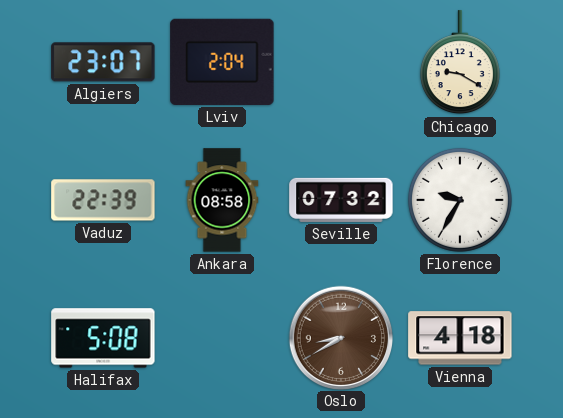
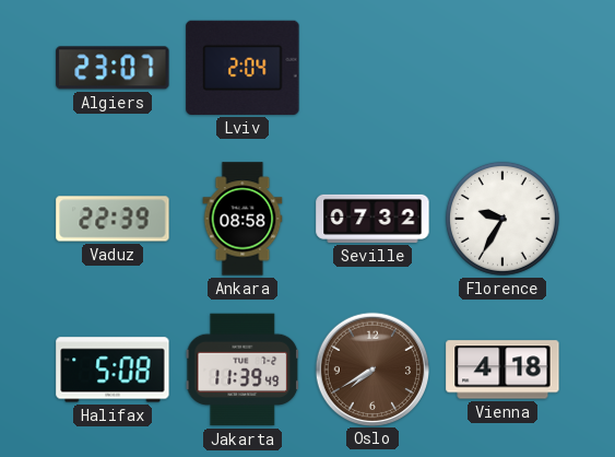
Chicago: 9:20 -> none (460, 63)
Jakarta: none -> 11:39 (243, 370)
Oslo: 8:40 -> 7:40 (371, 368)
